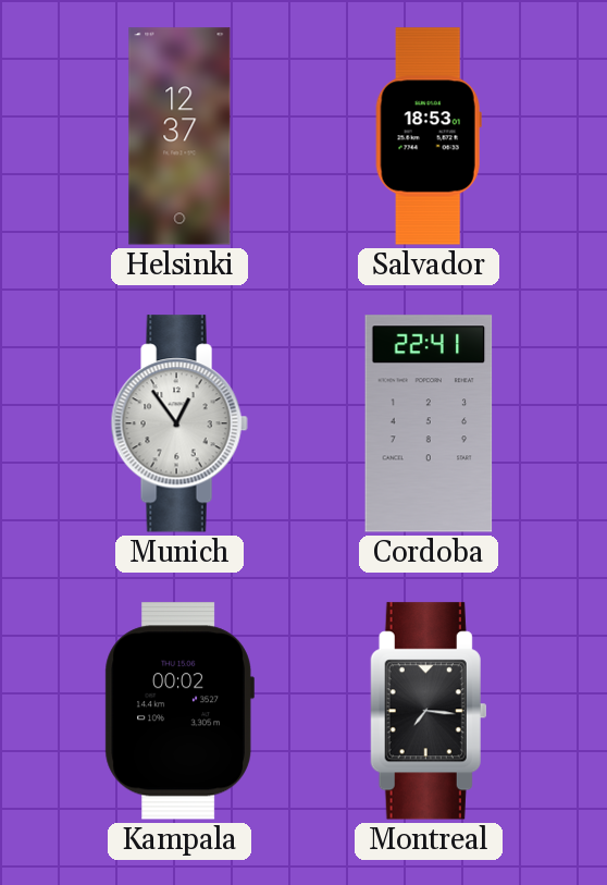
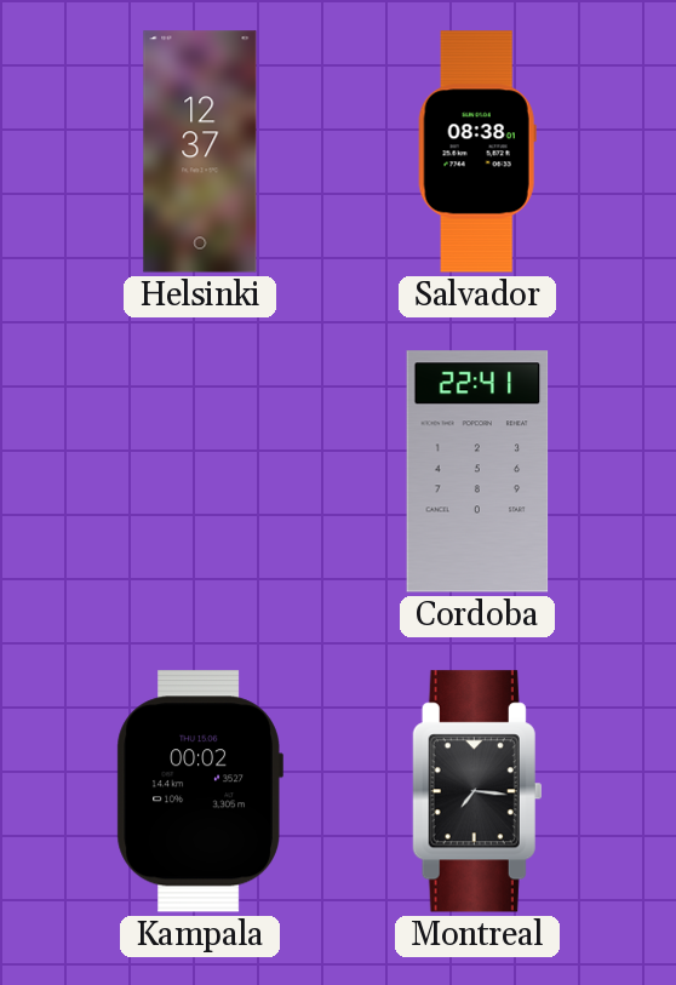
Salvador: 18:53 -> 08:38 (477, 151)
Munich: 12:54 -> none (179, 423)
